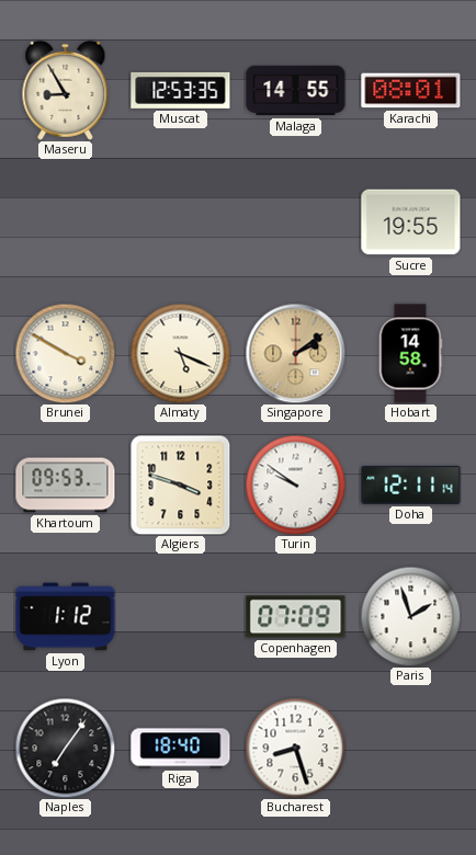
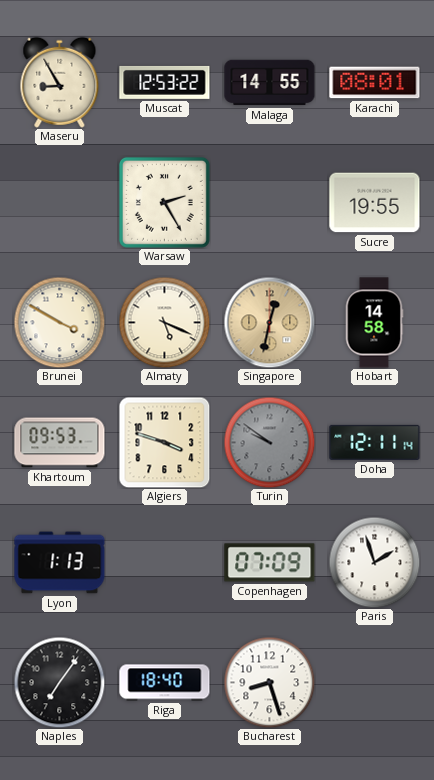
Muscat: 12:53:35 -> 12:53:22 (165, 82)
Warsaw: none -> 2:25 (164, 202)
Singapore: 2:09 -> 12:32 (269, 322)
Turin dial: white -> grey (269, 442)
Lyon: 1:12 -> 1:13 (60, 563)
